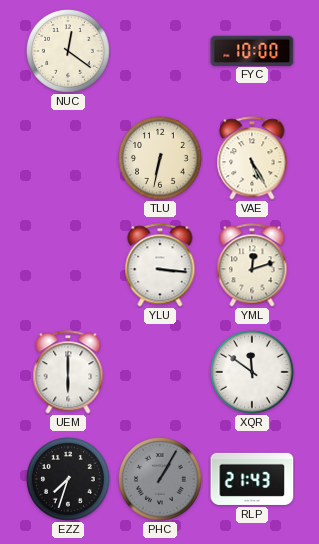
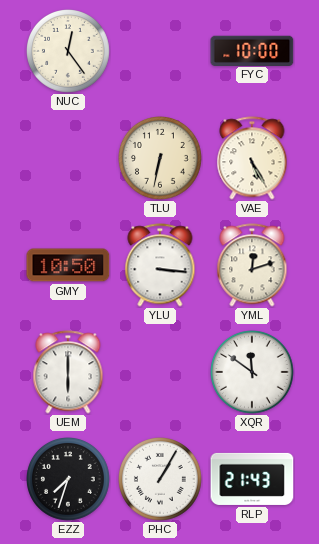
NUC: 12:21 -> 12:24 (69, 52)
GMY: none -> 10:50 (68, 265)
PHC dial: grey -> white (161, 480)
